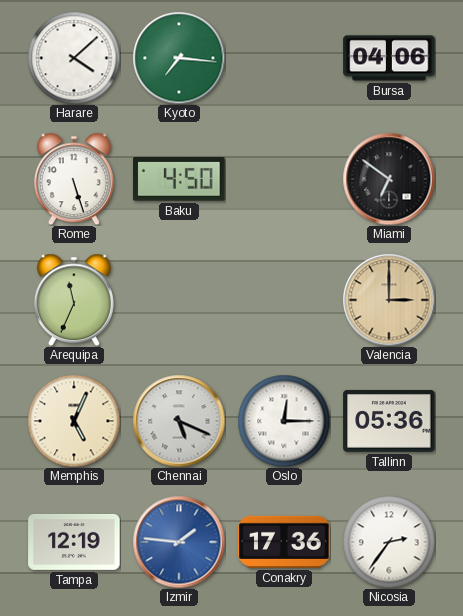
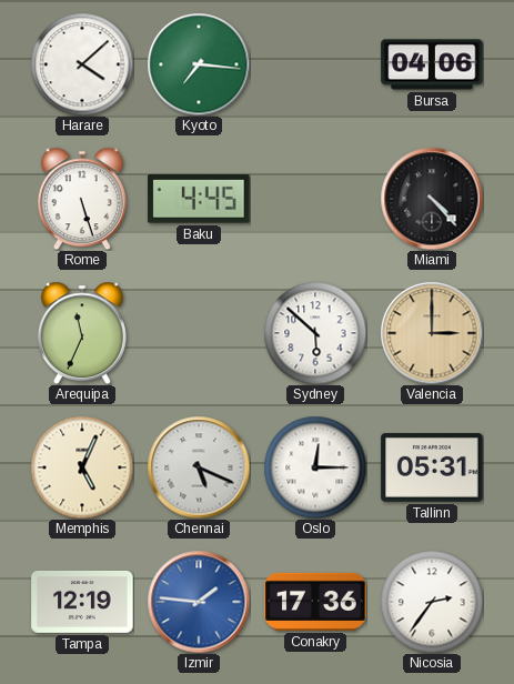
Baku: 4:50 -> 4:45 (199, 200)
Miami: 6:51 -> 4:23 (432, 199)
Sydney: none -> 5:52 (315, 333)
Tallinn: 05:36 -> 05:31 (432, 467)
